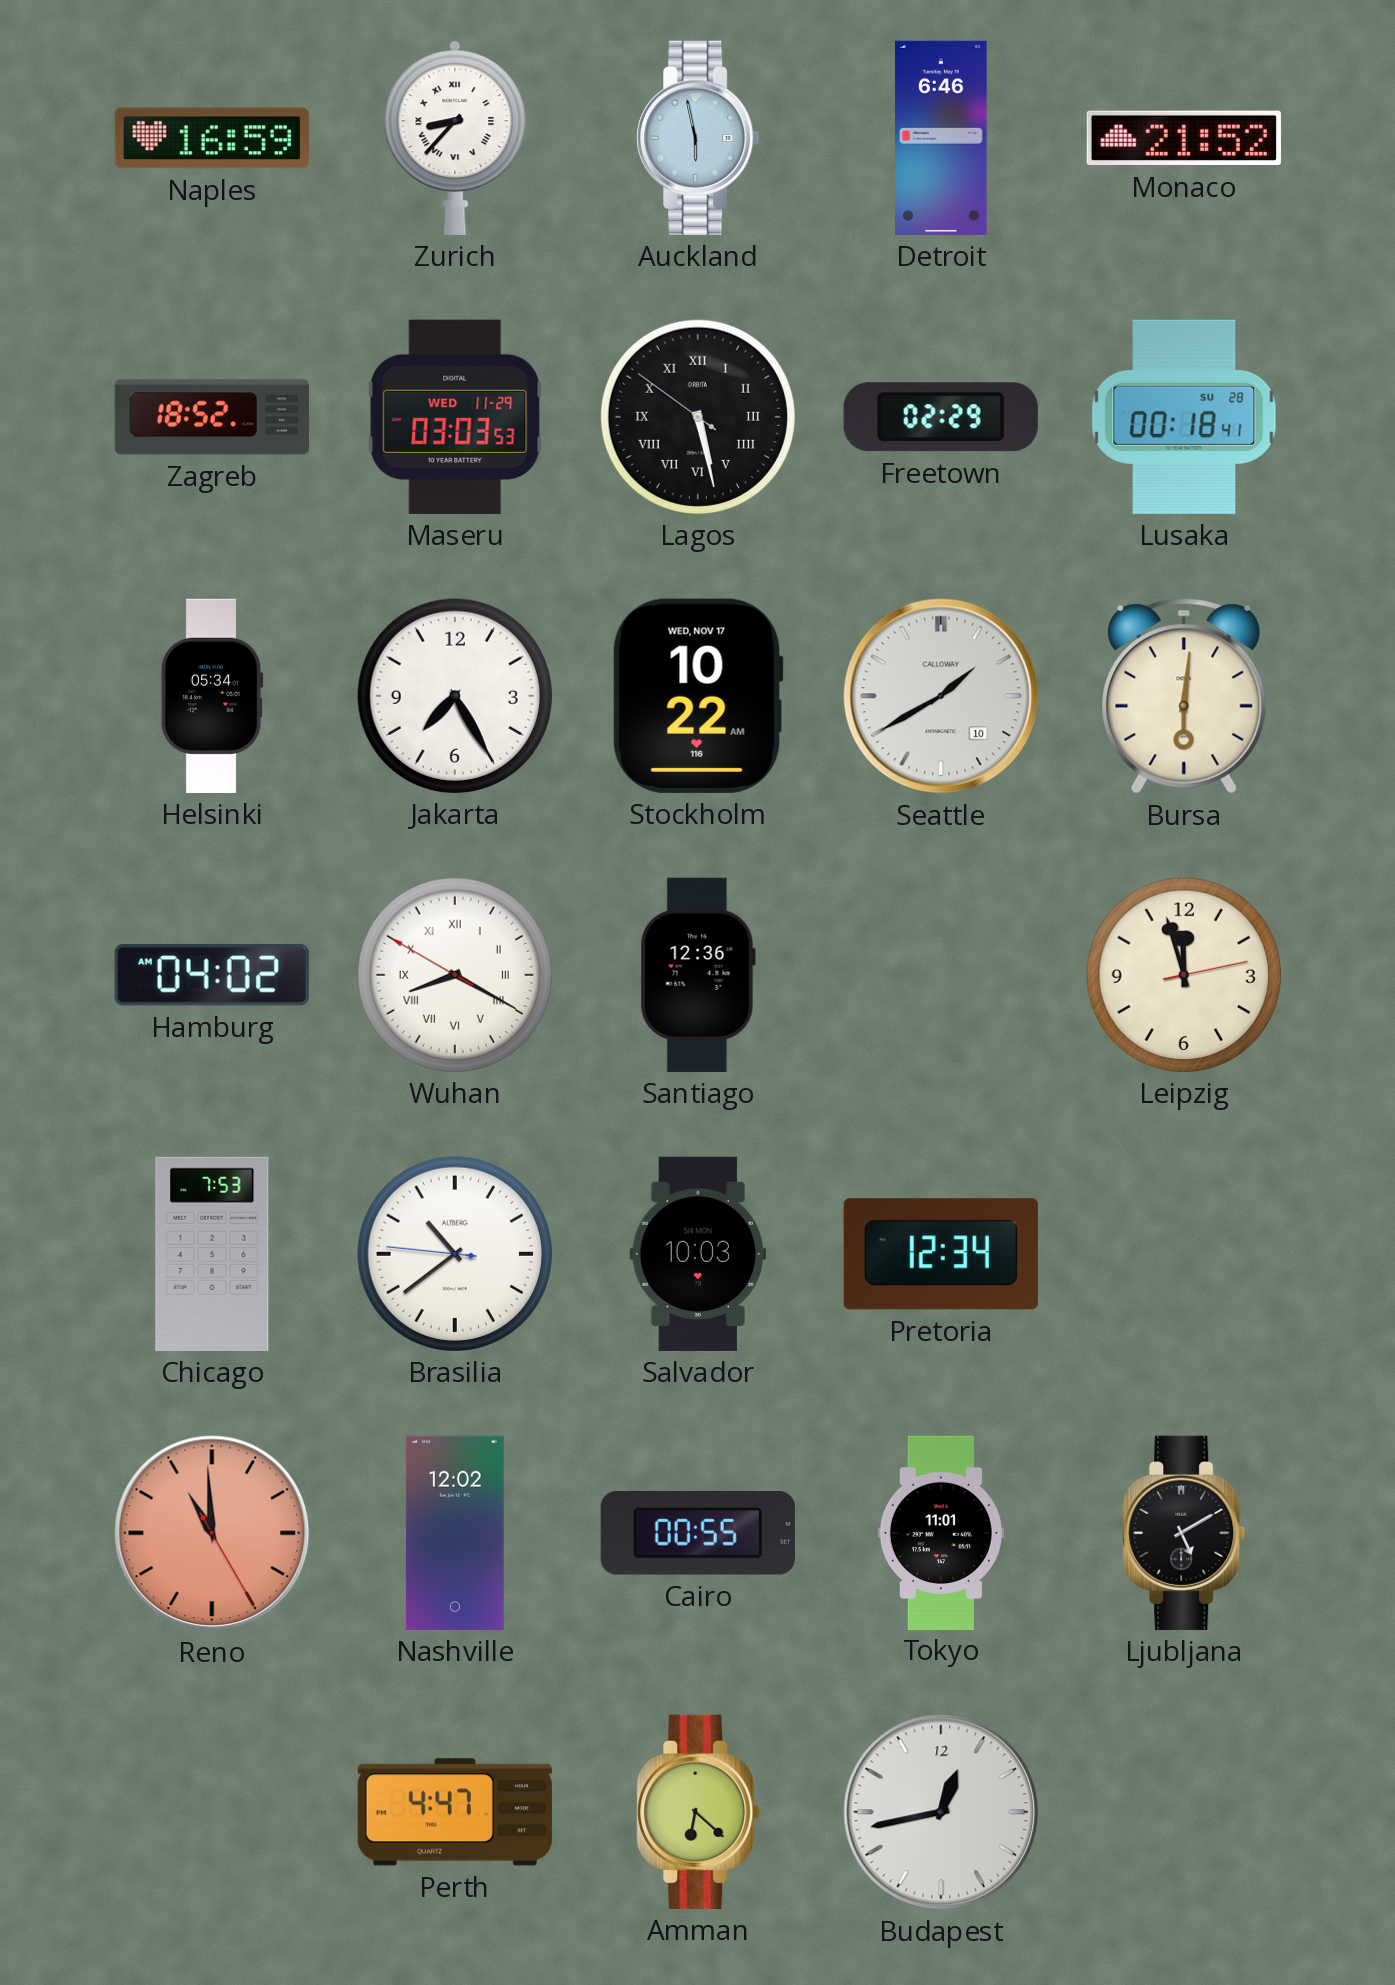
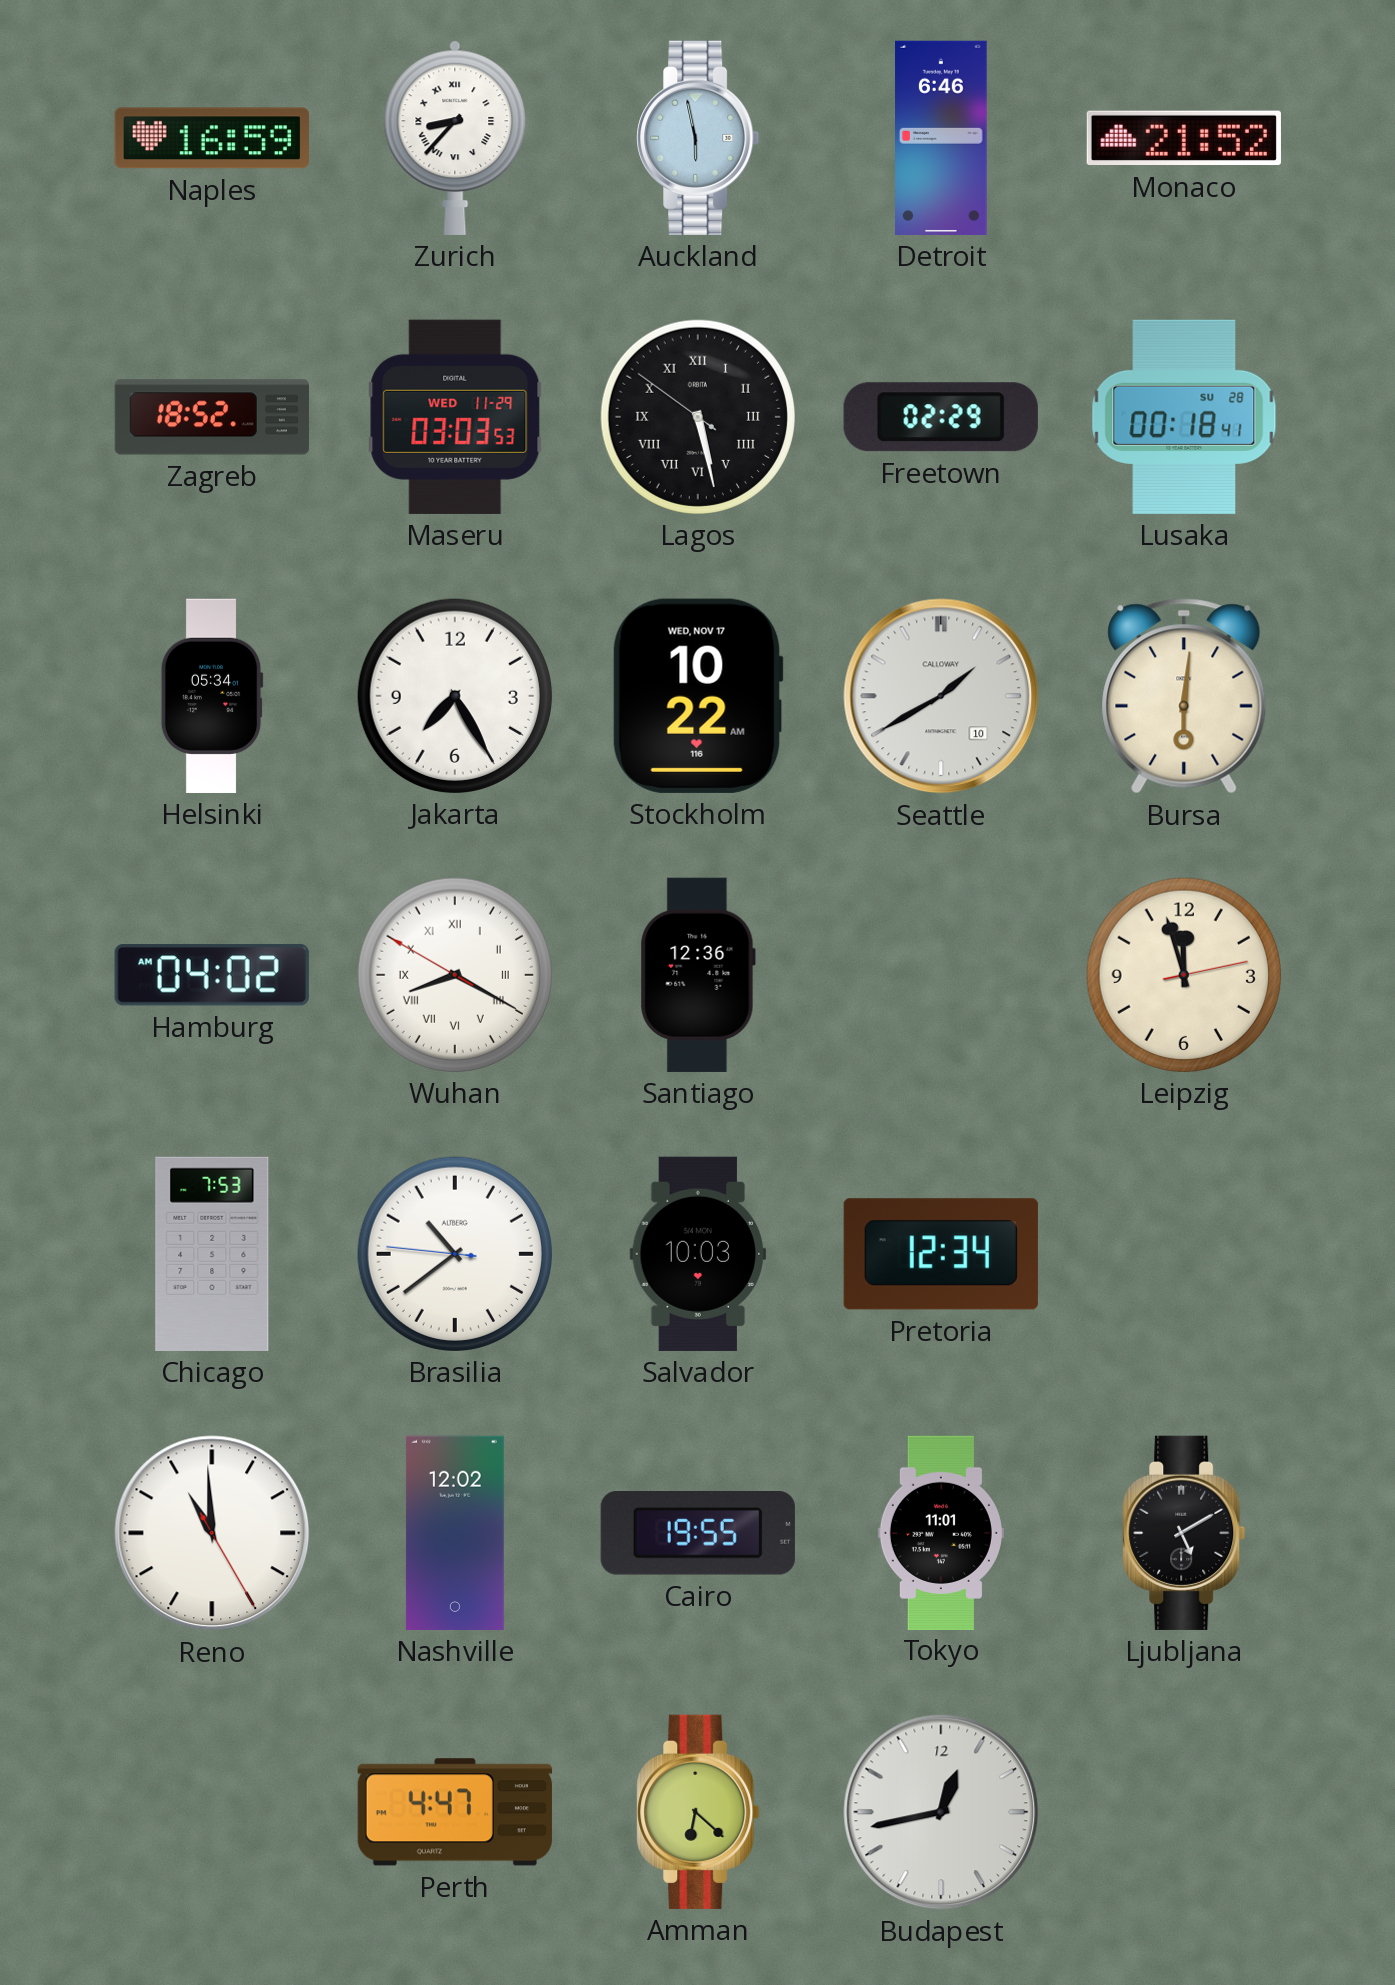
Reno dial: salmon -> white (212, 1533)
Cairo: 00:55 -> 19:55 (698, 1534)
